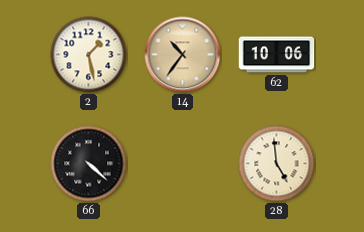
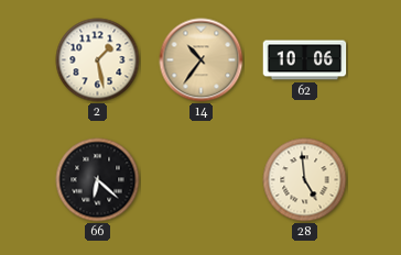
66: 4:22 -> 6:22 (98, 180)
